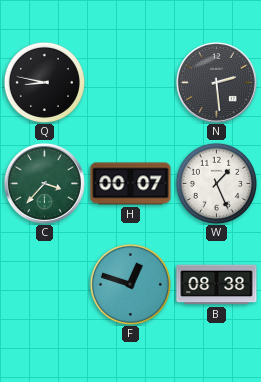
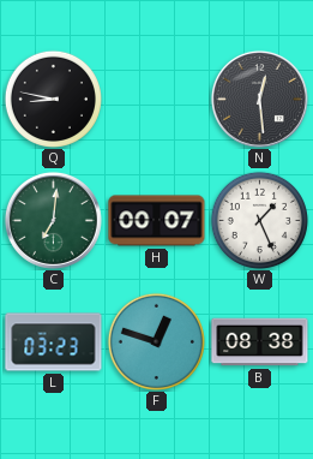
N: 2:29 -> 12:29 (259, 99)
C: 3:37 -> 7:01 (53, 220)
L: none -> 03:23 (54, 342)
